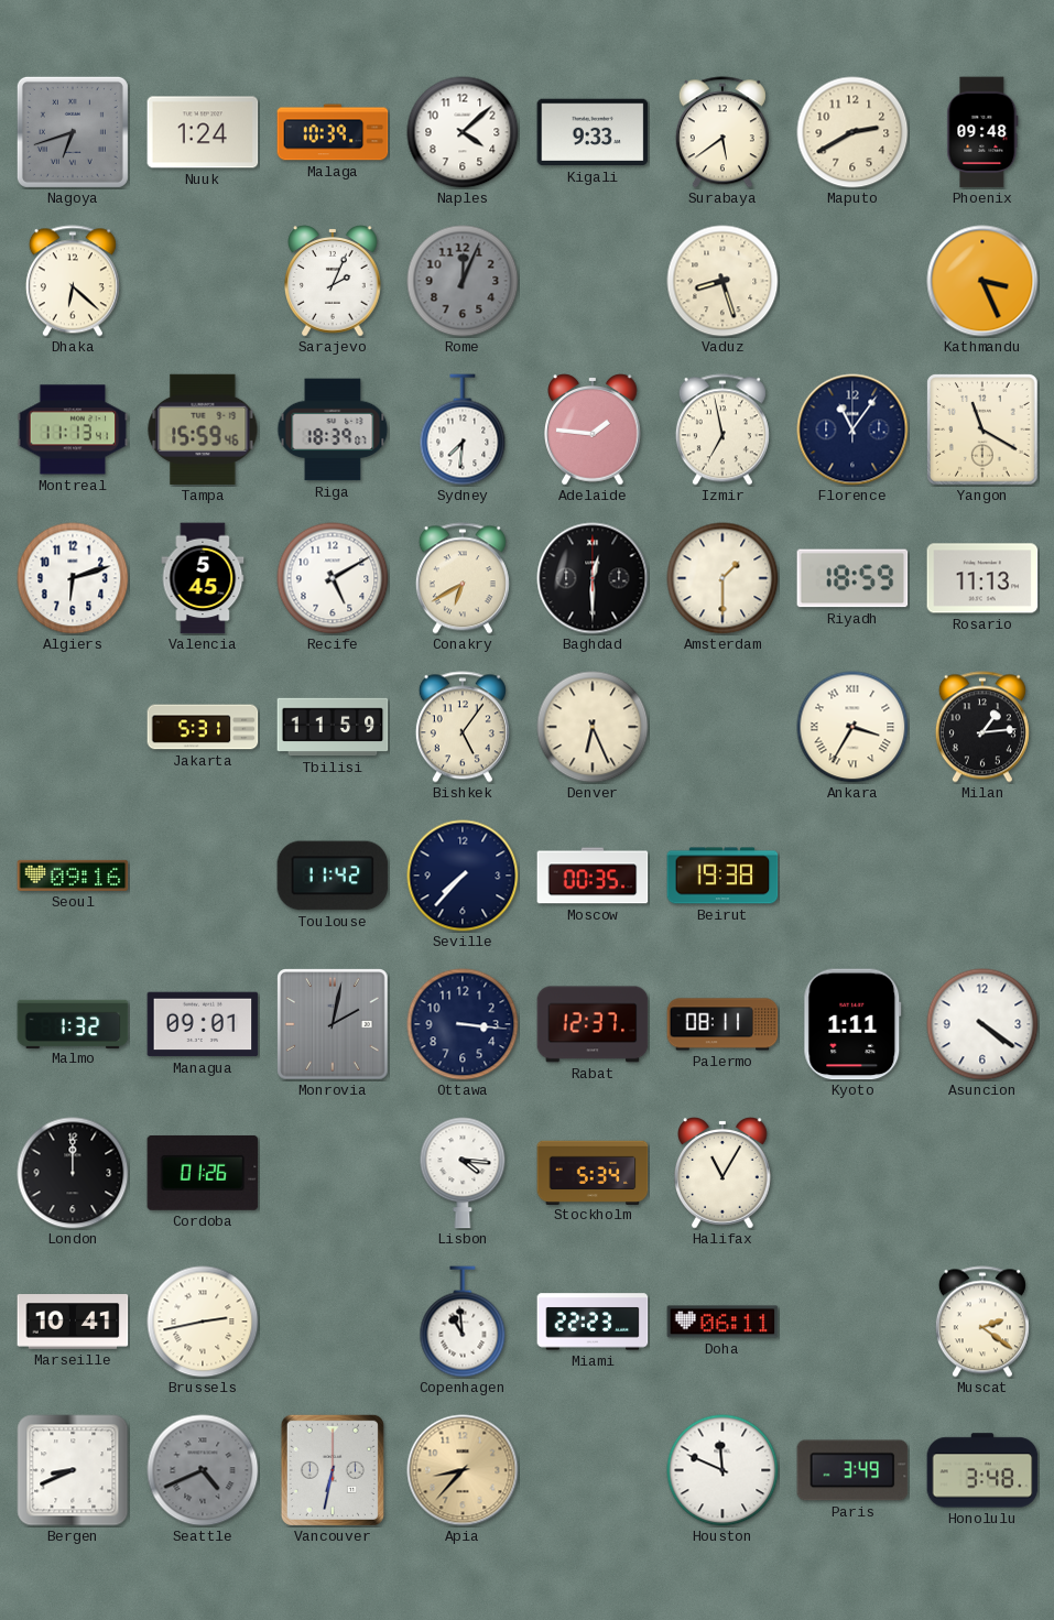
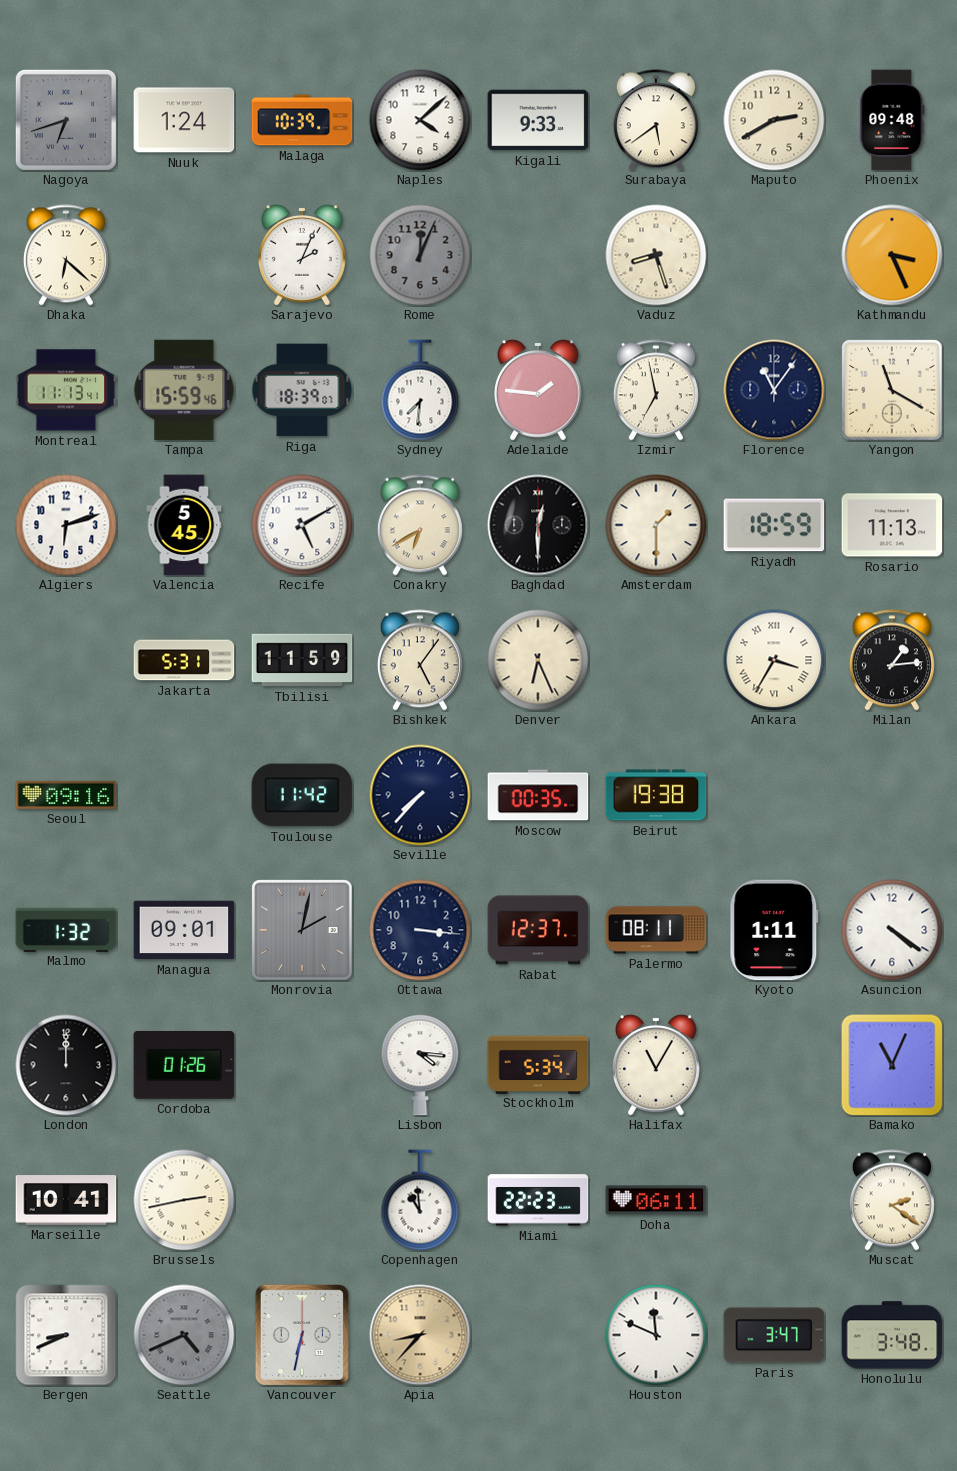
Bamako: none -> 11:04 (892, 1065)
Paris: 3:49 -> 3:47 (774, 1335)
